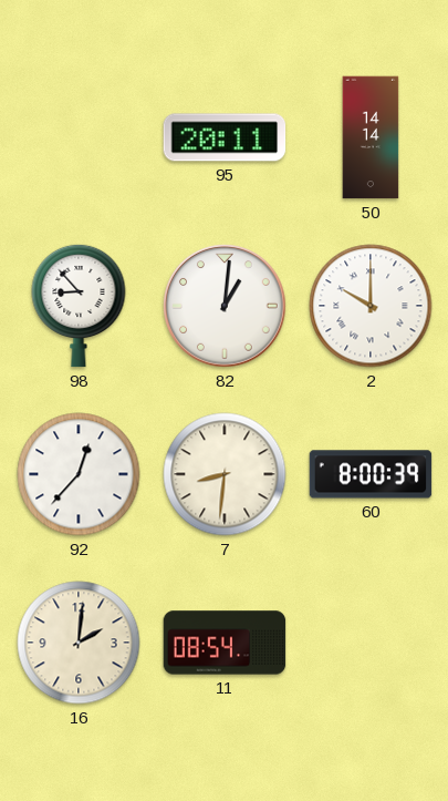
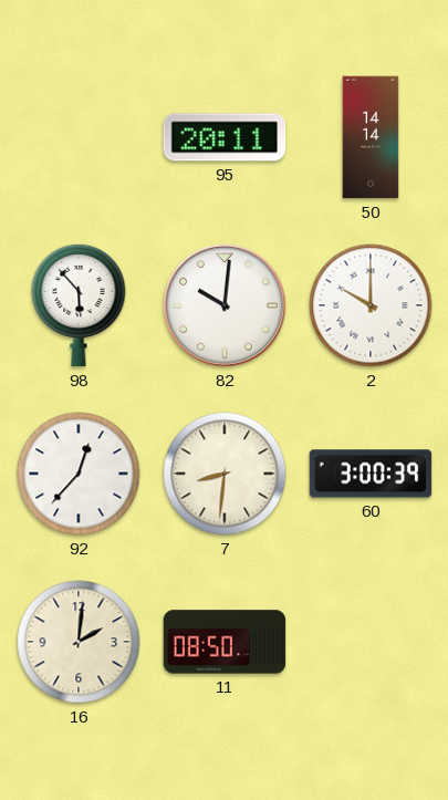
98: 8:53 -> 5:53 (79, 305)
82: 1:01 -> 10:01 (226, 307)
60: 8:00 -> 3:00 (371, 474)
11: 08:54 -> 08:50 (225, 642)
